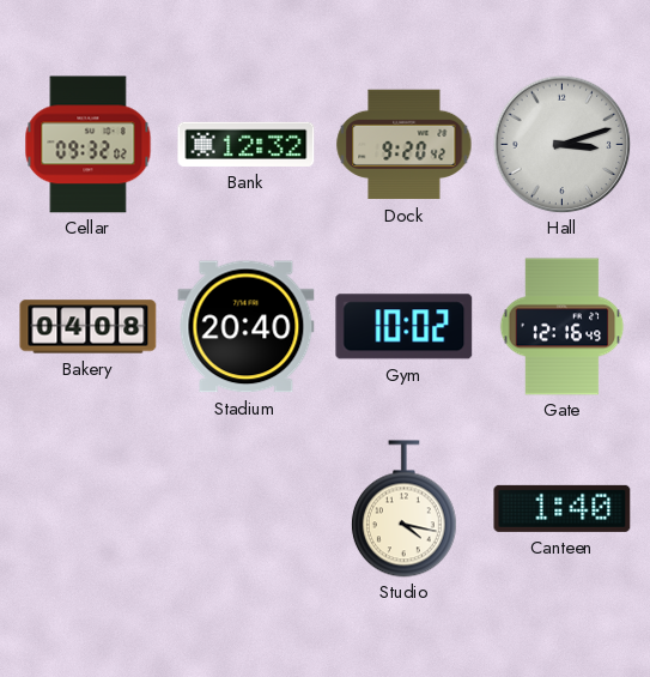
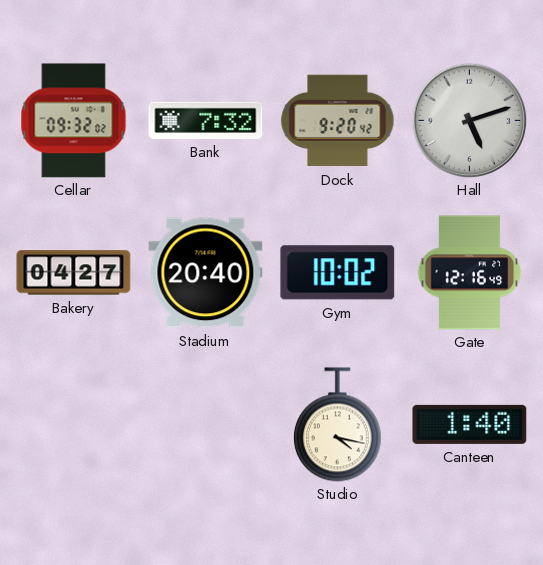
Bank: 12:32 -> 7:32 (206, 120)
Hall: 3:12 -> 5:12 (469, 120)
Bakery: 04:08 -> 04:27 (74, 273)
